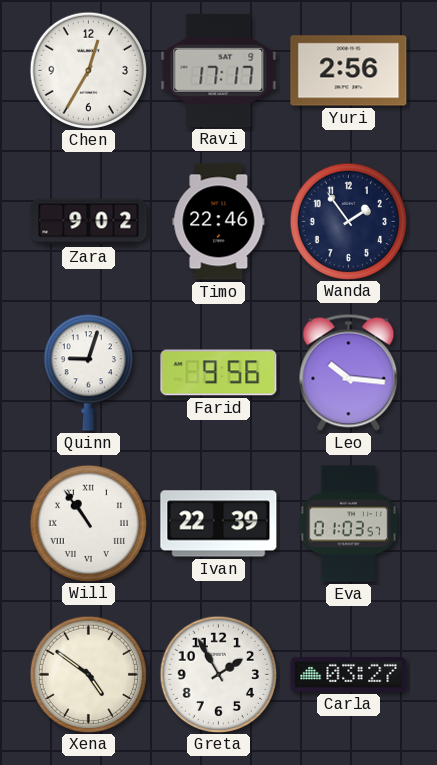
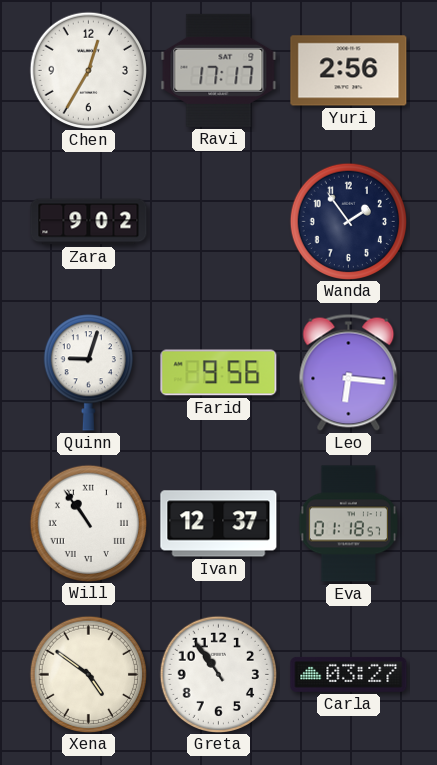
Timo: 22:46 -> none (219, 222)
Leo: 10:16 -> 6:16 (349, 372)
Ivan: 22:39 -> 12:37 (219, 524)
Eva: 01:03 -> 01:18 (348, 524)
Greta: 1:55 -> 10:54 (218, 674)
